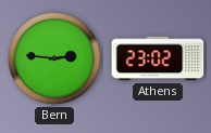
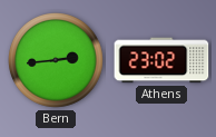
Bern: 2:46 -> 2:44 (57, 61)
